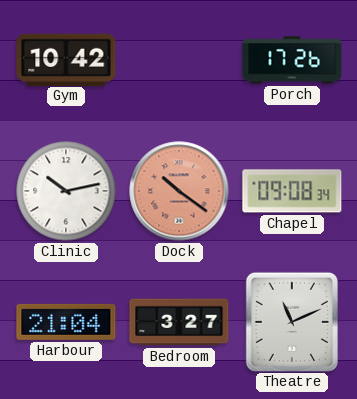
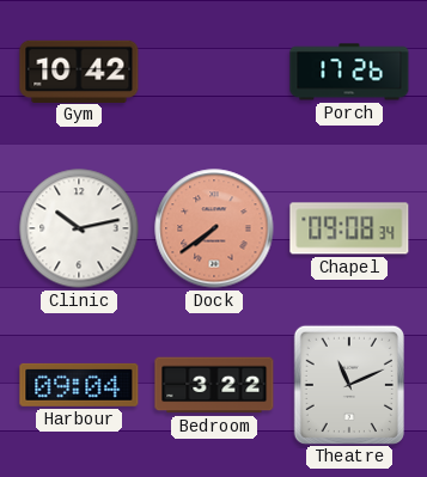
Dock: 10:21 -> 7:39 (214, 228)
Harbour: 21:04 -> 09:04 (79, 385)
Bedroom: 3:27 -> 3:22 (214, 385)
